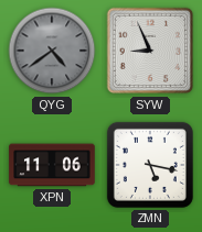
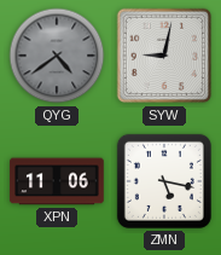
SYW: 8:56 -> 9:02 (164, 56)
